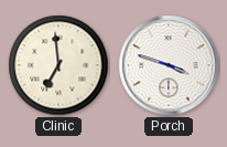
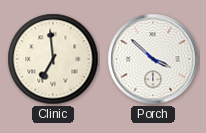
Porch: 3:48 -> 3:52 (153, 59)
